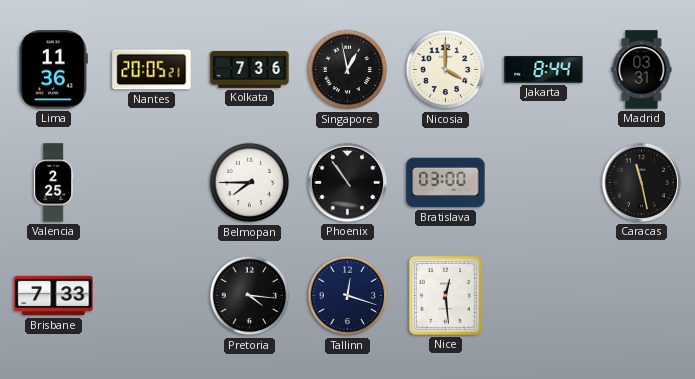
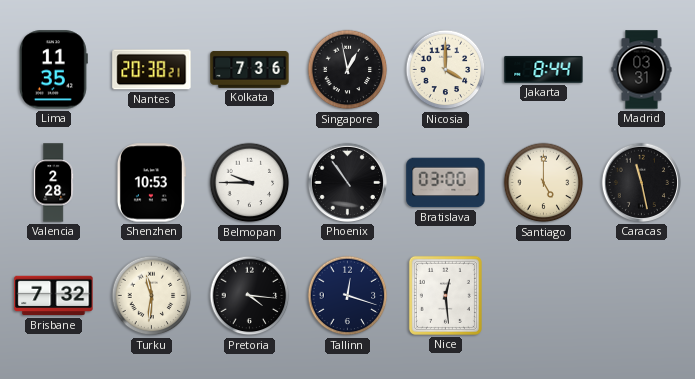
Lima: 11:36 -> 11:35 (53, 70)
Nantes: 20:05 -> 20:38 (152, 70)
Valencia: 2:25 -> 2:28 (54, 183)
Shenzhen: none -> 10:53 (151, 183)
Belmopan: 7:45 -> 9:45 (250, 183)
Santiago: none -> 5:00 (544, 183)
Brisbane: 7:33 -> 7:32 (54, 296)
Turku: none -> 11:31 (152, 296)
